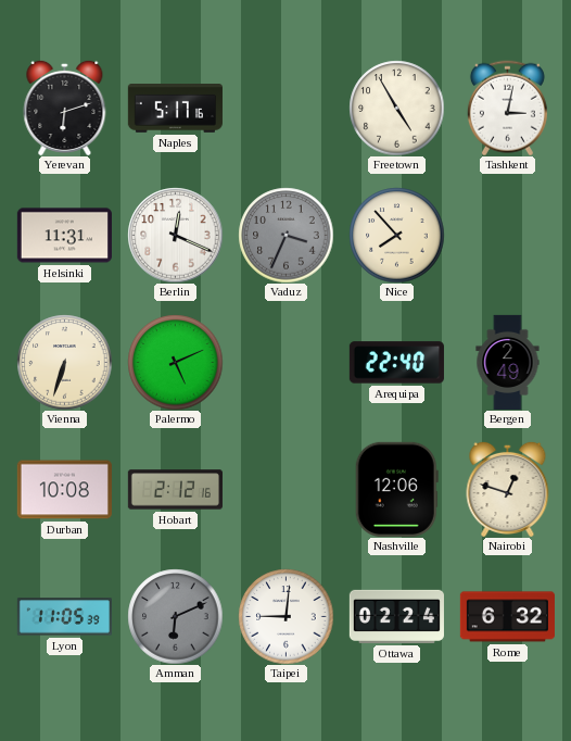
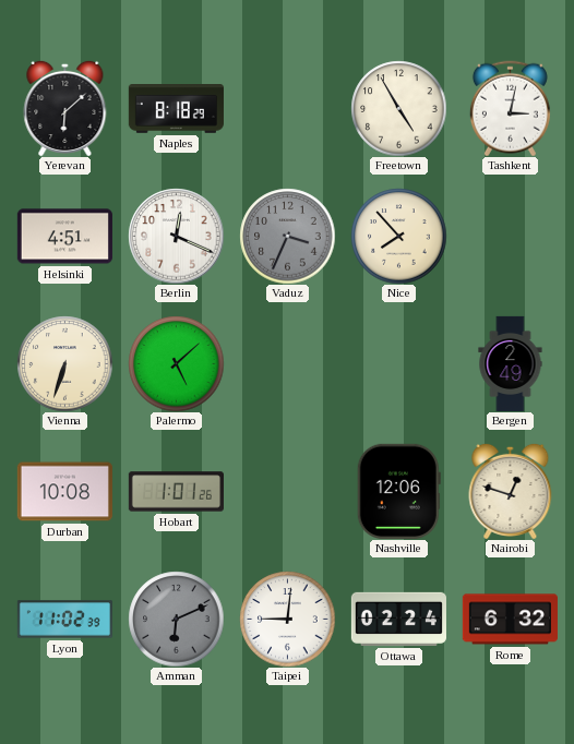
Yerevan: 6:12 -> 6:08 (65, 108)
Naples: 5:17 -> 8:18 (176, 109)
Helsinki: 11:31 -> 4:51 (64, 237)
Palermo: 5:11 -> 5:08 (176, 363)
Arequipa: 22:40 -> none (396, 363)
Hobart: 2:12 -> 1:01 (176, 492)
Lyon: 11:05 -> 11:02 (64, 620)
